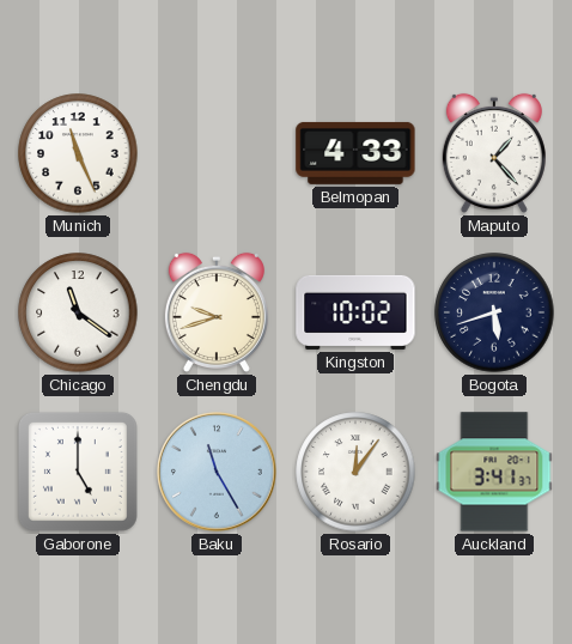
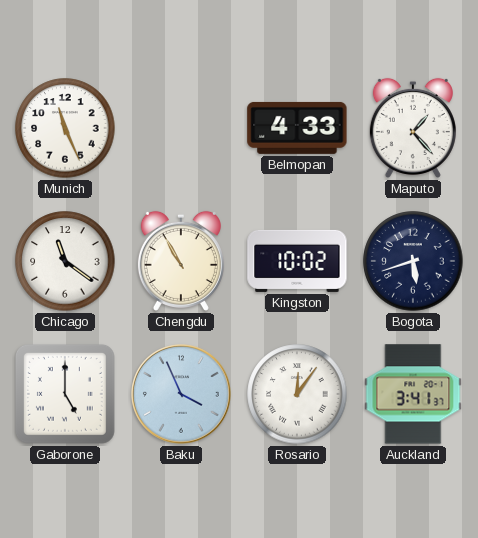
Chengdu: 9:42 -> 10:55 (181, 261)
Baku: 11:25 -> 3:56 (182, 395)
